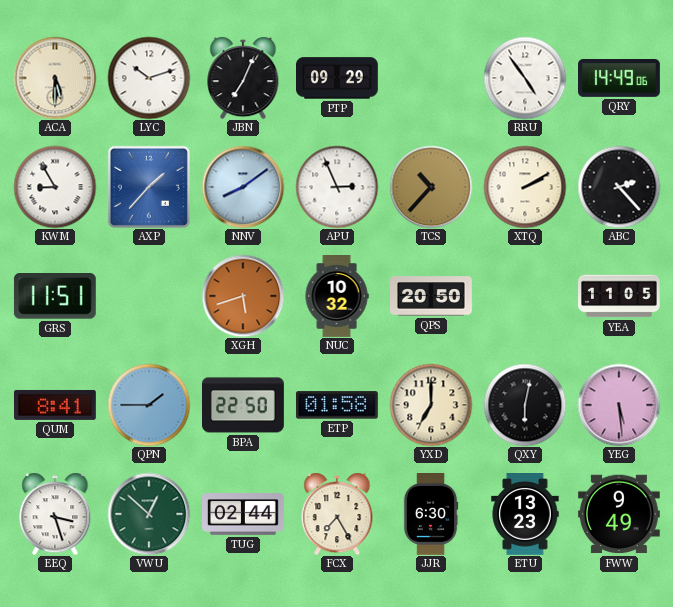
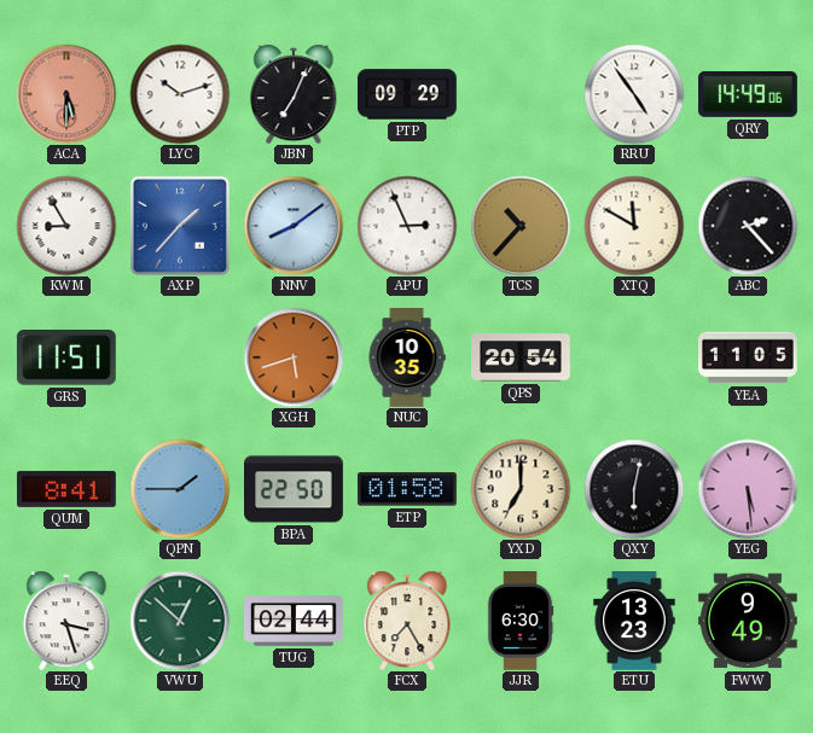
ACA dial: cream -> salmon (66, 94)
XTQ: 2:10 -> 11:50 (634, 226)
NUC: 10:32 -> 10:35 (407, 359)
QPS: 20:50 -> 20:54 (522, 357)
